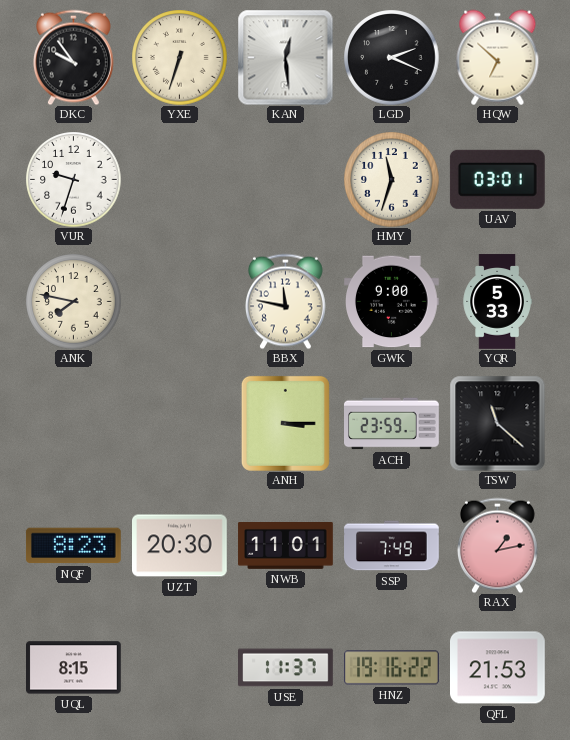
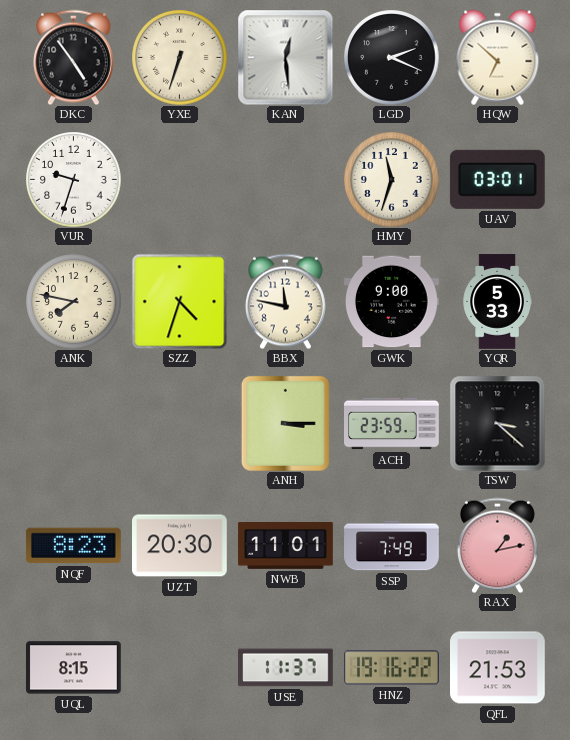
DKC: 9:54 -> 4:54 (73, 57)
SZZ: none -> 4:33 (179, 301)
TSW: 11:22 -> 3:22 (497, 423)
